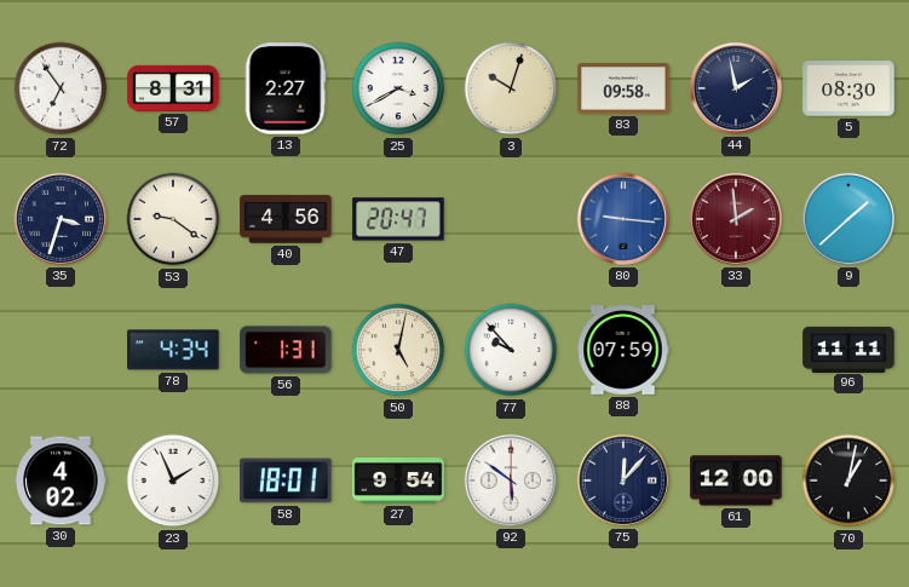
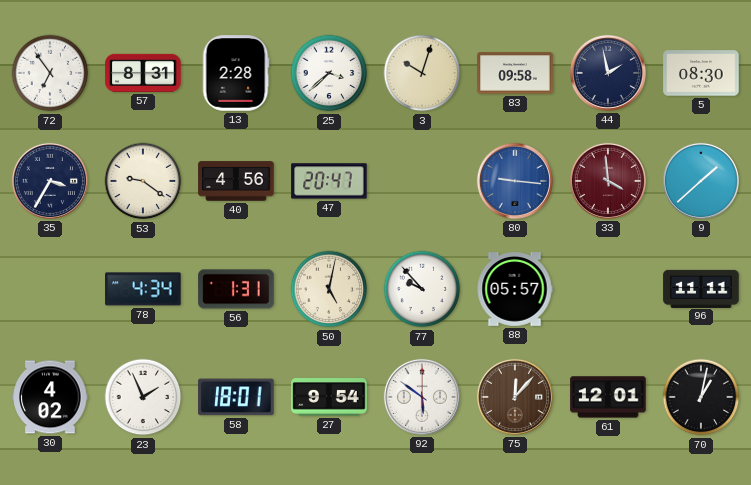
13: 2:27 -> 2:28 (236, 73)
25: 3:40 -> 3:38 (329, 73)
35: 3:33 -> 3:35 (50, 181)
33: 1:59 -> 3:59 (608, 181)
88: 07:59 -> 05:57 (515, 289)
75 dial: navy -> brown (515, 397)
61: 12:00 -> 12:01 (608, 397)
